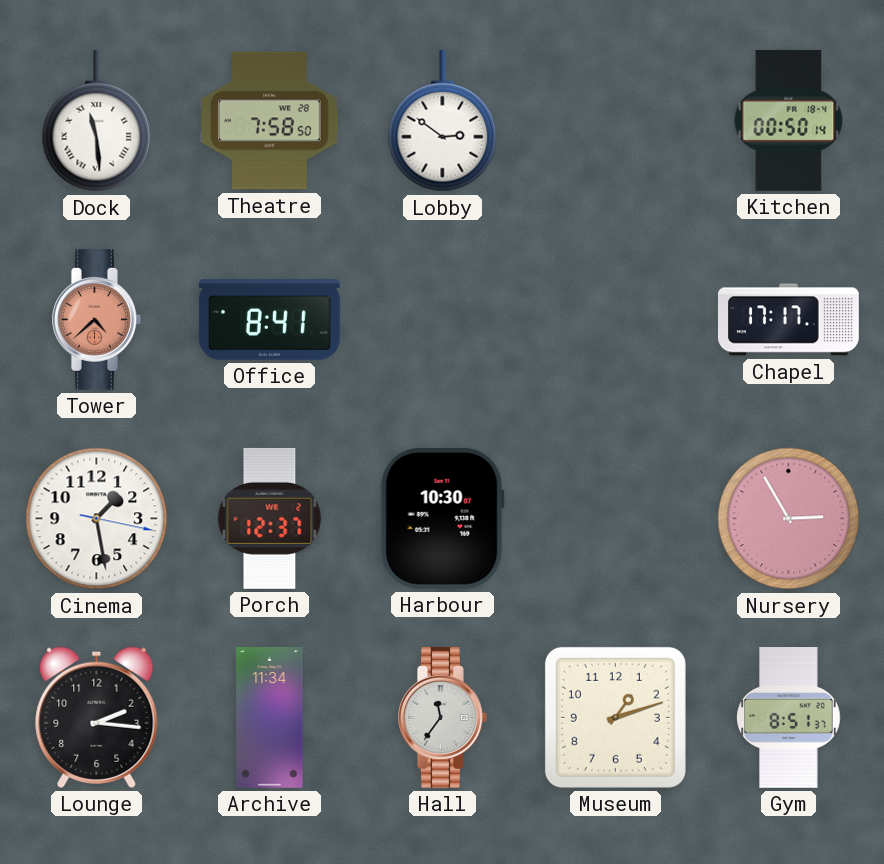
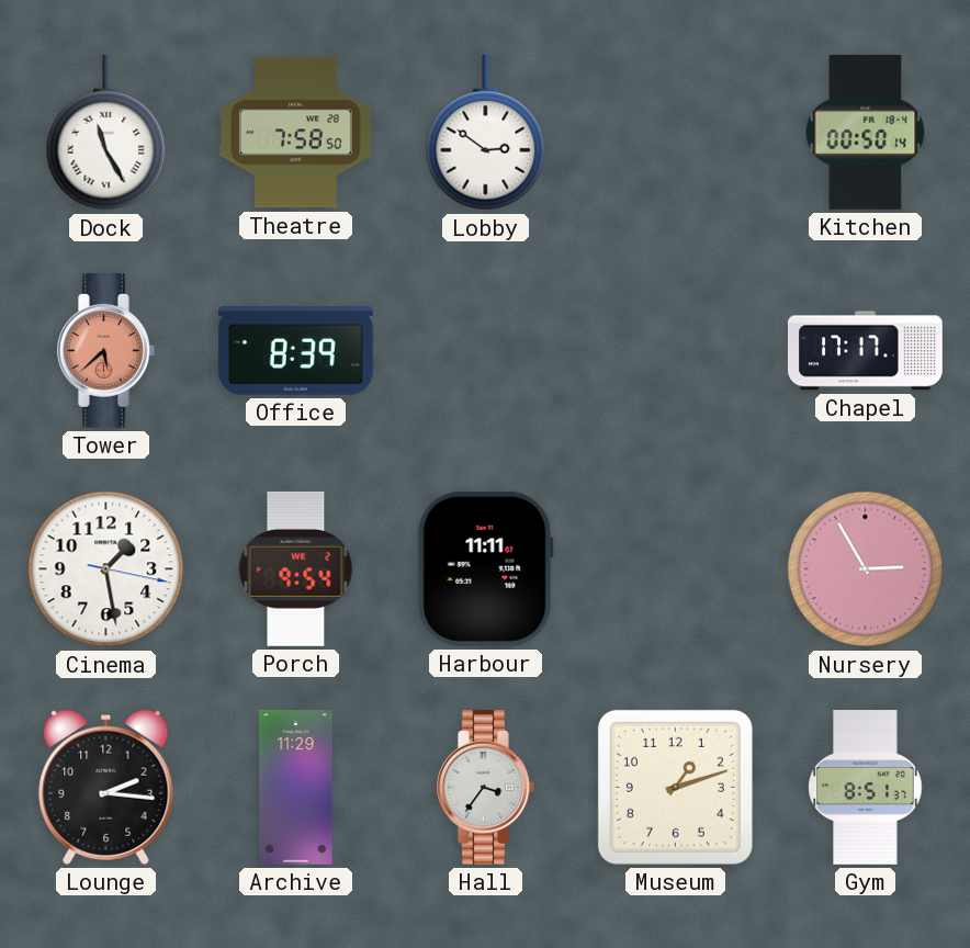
Dock: 11:29 -> 11:25 (106, 133)
Tower: 4:38 -> 5:38 (106, 350)
Office: 8:41 -> 8:39 (295, 351)
Porch: 12:37 -> 9:54 (296, 568)
Harbour: 10:30 -> 11:11 (485, 568)
Archive: 11:34 -> 11:29 (296, 788)
Hall: 11:36 -> 3:36 (486, 787)
